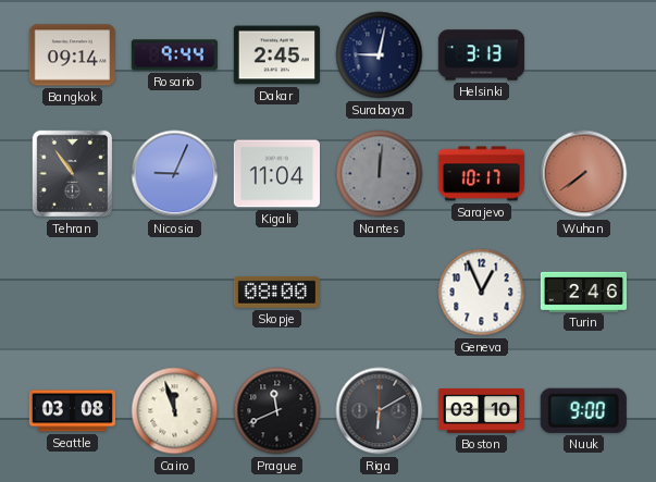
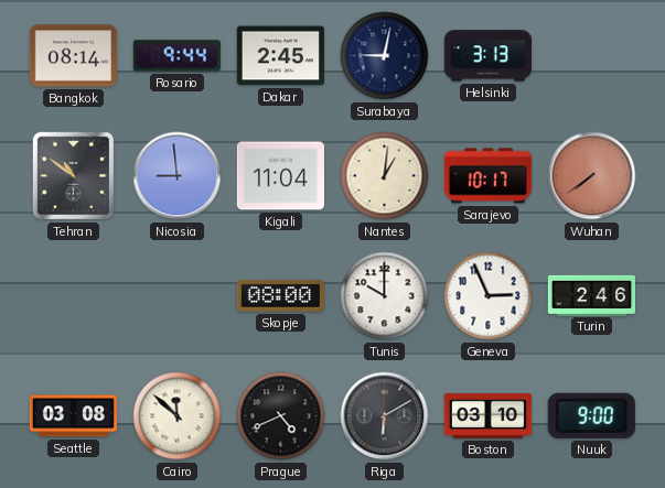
Bangkok: 09:14 -> 08:14 (73, 56)
Tehran: 10:54 -> 10:51 (74, 176)
Nicosia: 9:04 -> 8:59 (178, 176)
Nantes: 12:01 -> 1:01 (385, 176)
Nantes dial: grey -> cream (385, 176)
Tunis: none -> 10:00 (385, 296)
Geneva: 12:56 -> 2:56 (489, 296)
Cairo: 11:57 -> 11:52 (178, 416)
Prague: 11:41 -> 4:41 (281, 416)
